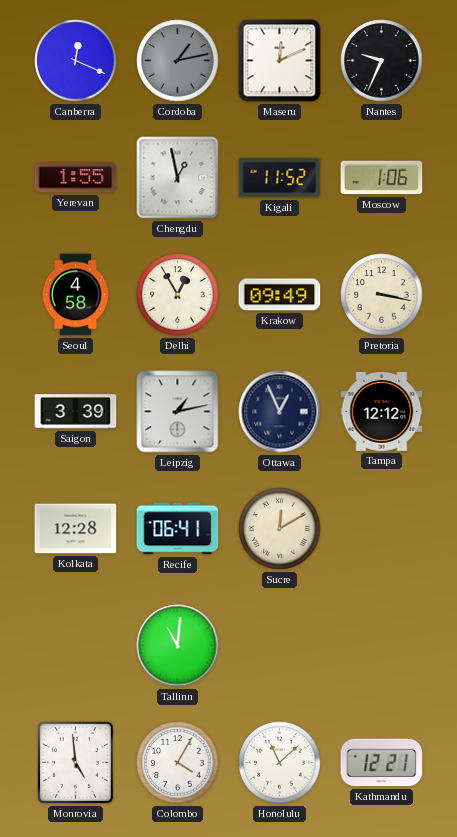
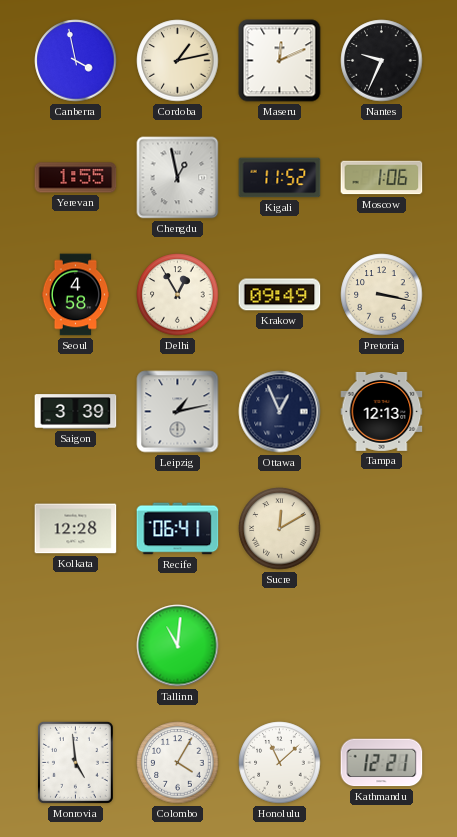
Canberra: 12:19 -> 3:58 (76, 61)
Cordoba dial: grey -> cream (178, 61)
Tampa: 12:12 -> 12:13 (382, 411)
